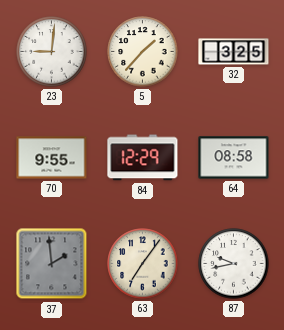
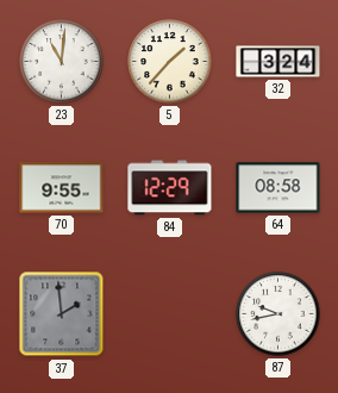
23: 9:01 -> 11:01 (62, 62)
32: 3:25 -> 3:24 (278, 62)
63: 7:06 -> none (143, 264)
